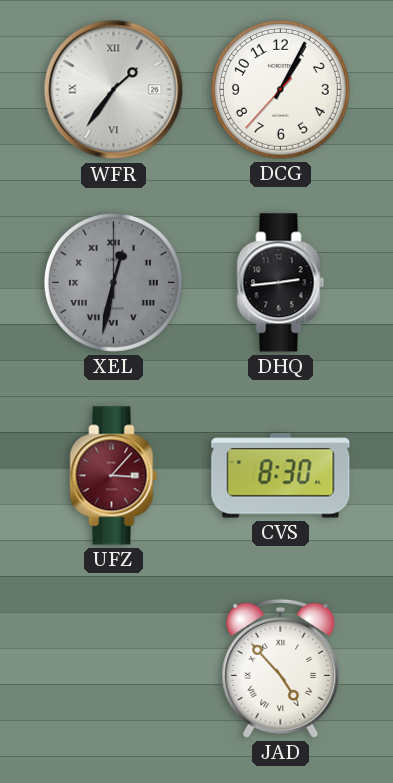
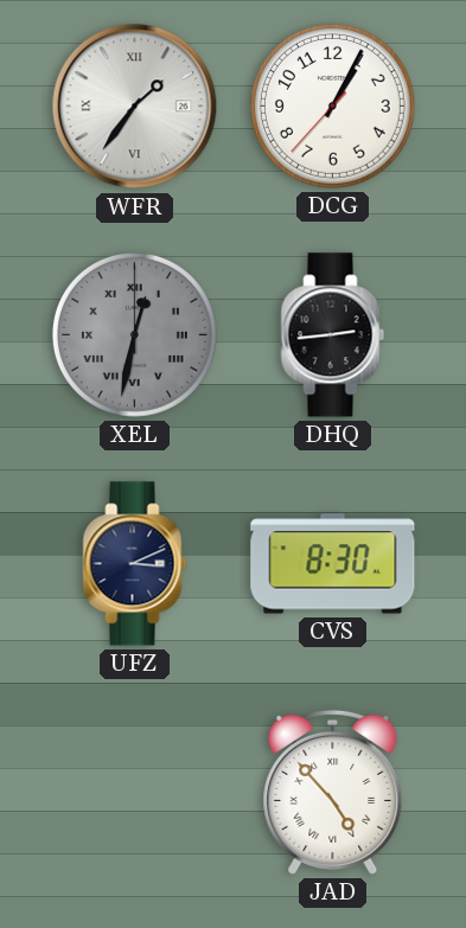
UFZ: 3:07 -> 3:11 (135, 564)
UFZ dial: burgundy -> navy (135, 564)
